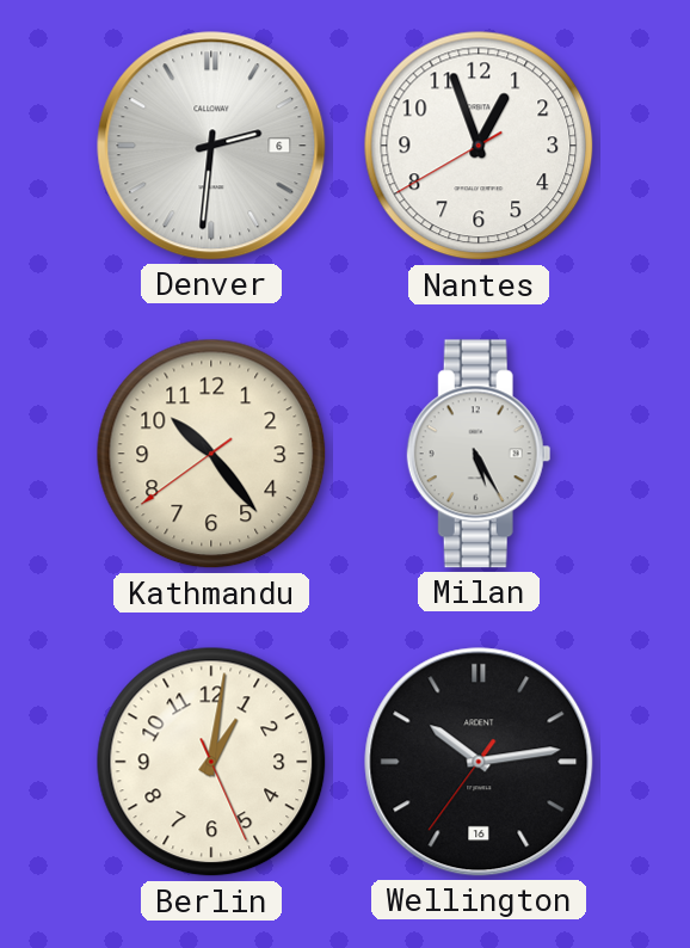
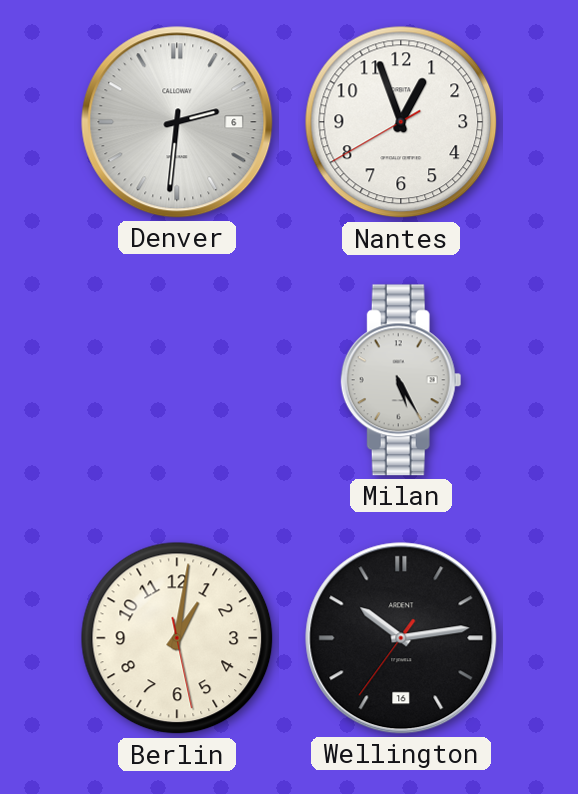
Kathmandu: 10:23 -> none (211, 454)
Berlin: 1:01:26 -> 1:01:28 (177, 638)
